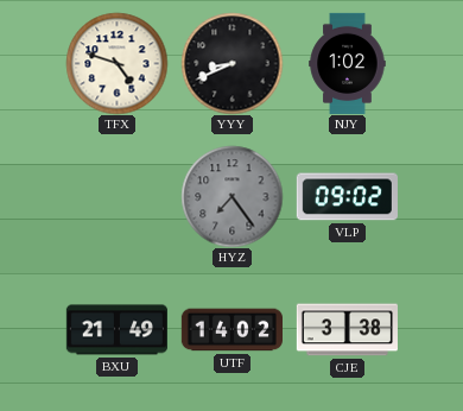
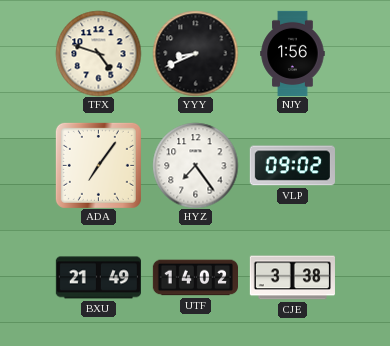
NJY: 1:02 -> 1:56 (293, 53)
ADA: none -> 7:06 (98, 165)
HYZ dial: grey -> white (195, 165)
